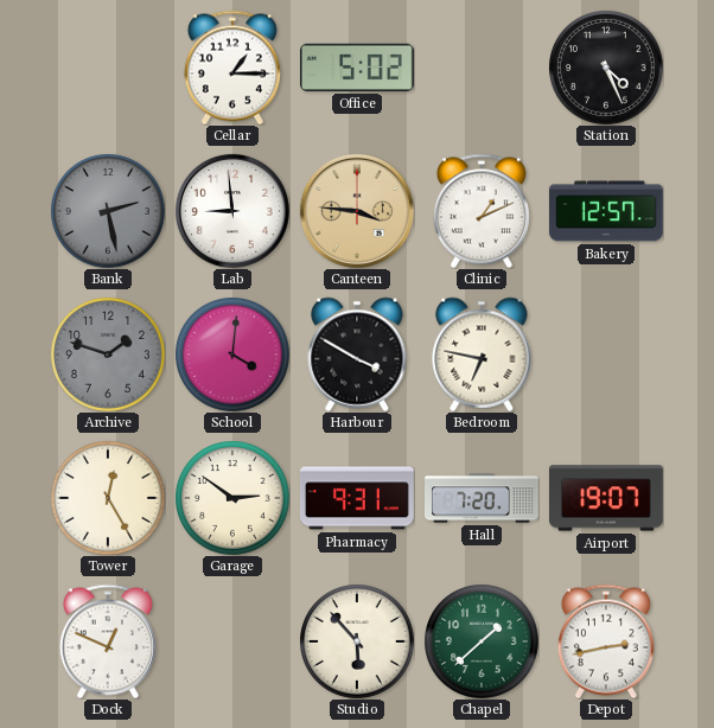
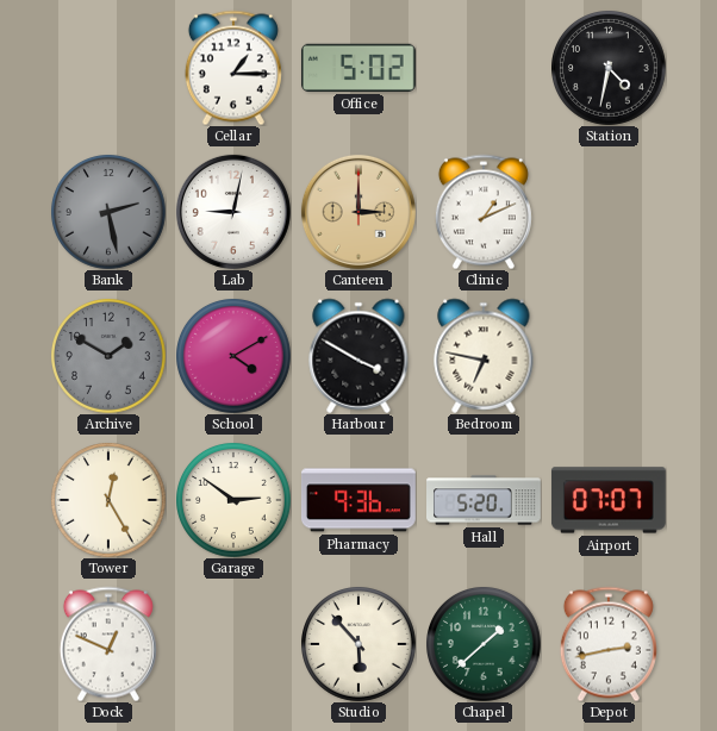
Station: 4:26 -> 4:32 (609, 68)
Lab: 8:59 -> 9:02 (233, 212)
Canteen: 3:46 -> 3:00 (358, 212)
Bakery: 12:57 -> none (606, 211)
Archive: 1:48 -> 1:50 (108, 356)
School: 4:01 -> 4:10 (233, 356)
Pharmacy: 9:31 -> 9:36 (358, 500)
Hall: 7:20 -> 5:20 (485, 500)
Airport: 19:07 -> 07:07 (609, 500)
